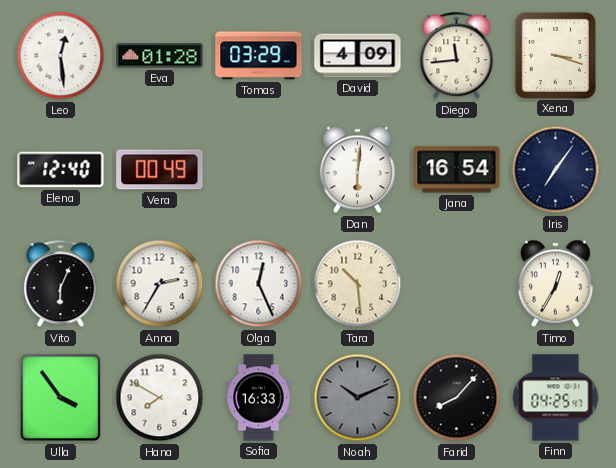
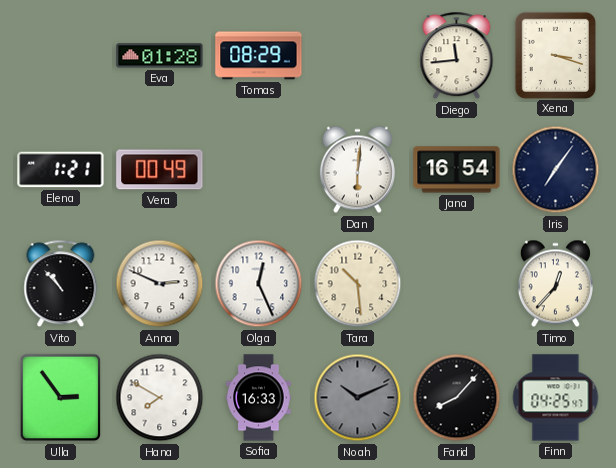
Leo: 12:29 -> none (61, 56)
Tomas: 03:29 -> 08:29 (259, 56)
David: 4:09 -> none (358, 56)
Elena: 12:40 -> 1:21 (61, 170)
Vito: 6:04 -> 10:53 (61, 284)
Anna: 2:35 -> 2:49 (160, 284)
Timo: 12:35 -> 12:37 (555, 284)
Ulla: 3:54 -> 2:54 (61, 398)
